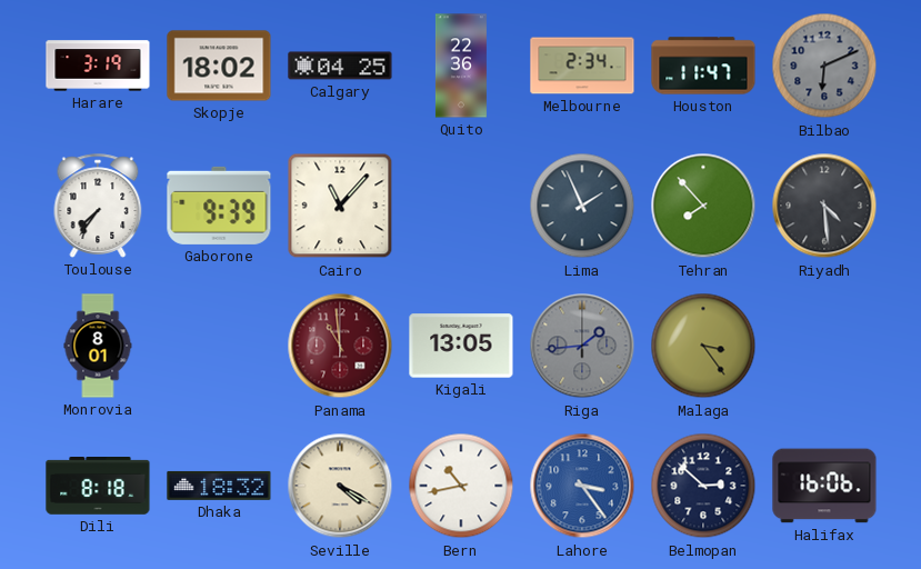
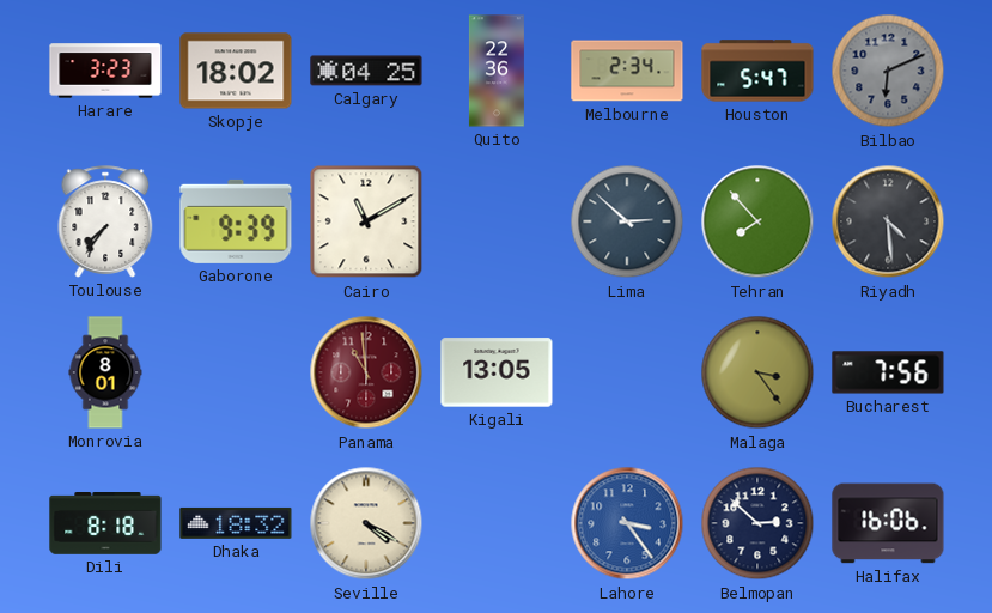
Harare: 3:19 -> 3:23 (105, 71)
Houston: 11:47 -> 5:47 (757, 71)
Cairo: 11:07 -> 11:10 (366, 221)
Lima: 1:56 -> 2:52 (627, 221)
Riga: 1:44 -> none (582, 346)
Bucharest: none -> 7:56 (888, 372)
Bern: 10:43 -> none (461, 486)
